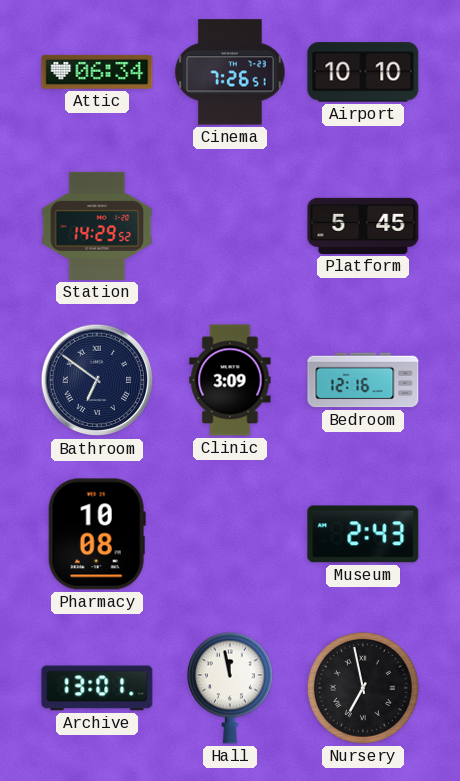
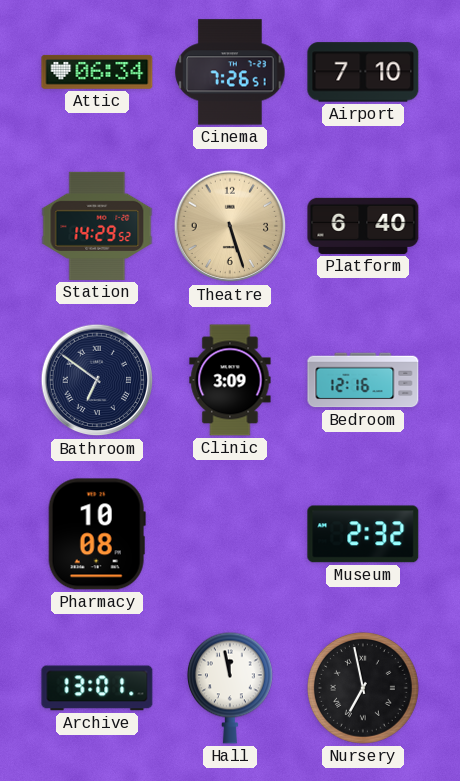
Airport: 10:10 -> 7:10 (363, 72)
Theatre: none -> 5:27 (230, 226)
Platform: 5:45 -> 6:40 (363, 226)
Museum: 2:43 -> 2:32 (363, 534)
